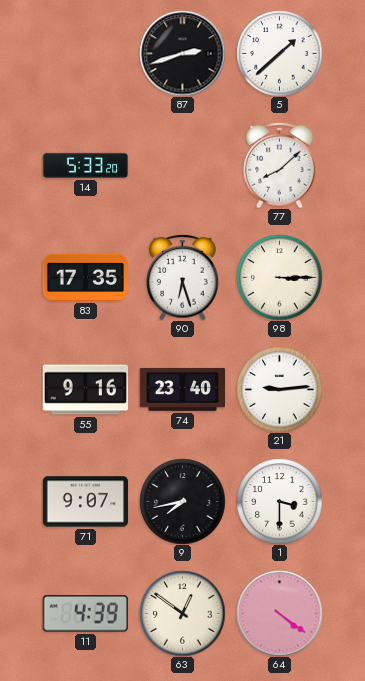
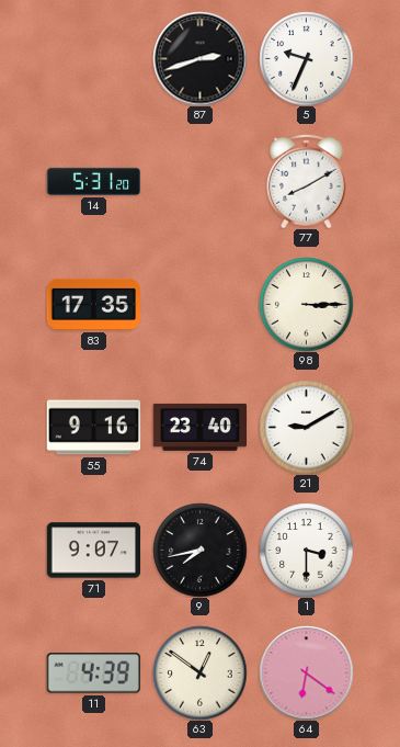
5: 1:38 -> 9:34 (306, 58)
14: 5:33 -> 5:31 (93, 181)
77: 8:08 -> 8:10 (307, 181)
90: 6:27 -> none (183, 277)
21: 9:14 -> 9:10 (306, 427)
64: 4:21 -> 6:21 (306, 672)
